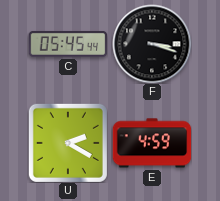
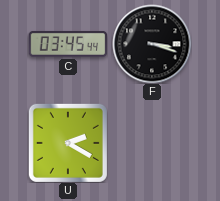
C: 05:45 -> 03:45 (68, 44)
E: 4:59 -> none (152, 143)
